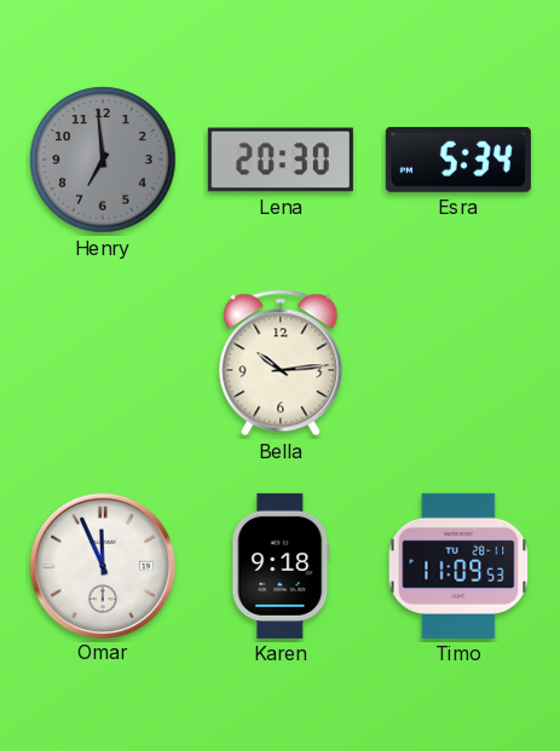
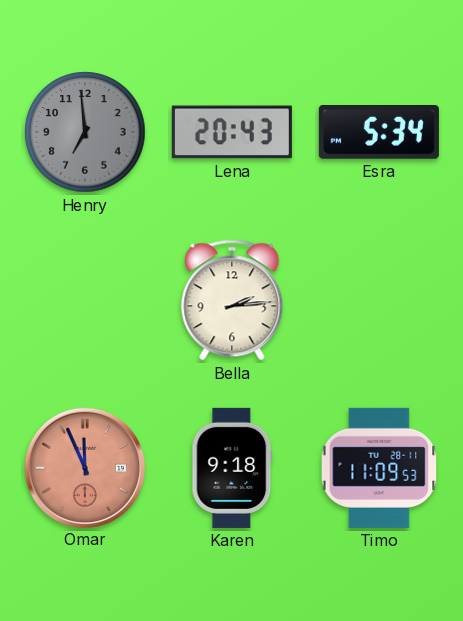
Lena: 20:30 -> 20:43 (232, 132)
Bella: 10:14 -> 2:14 (232, 300)
Omar dial: white -> salmon (84, 467)
